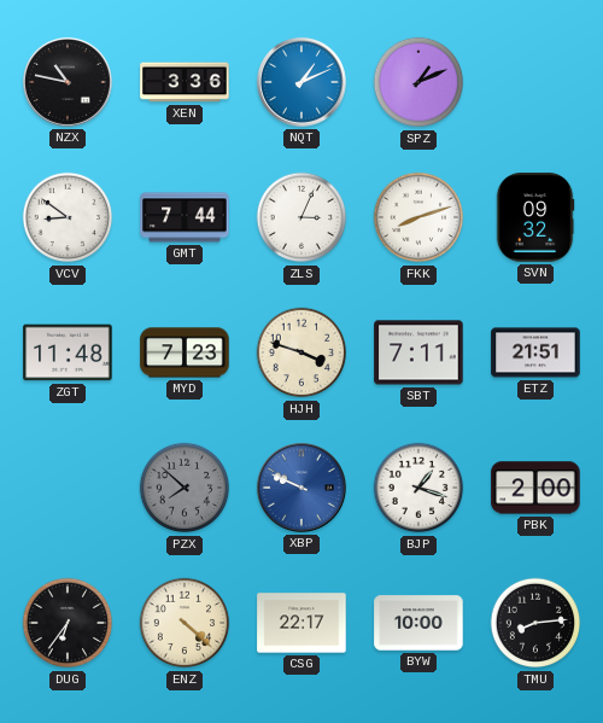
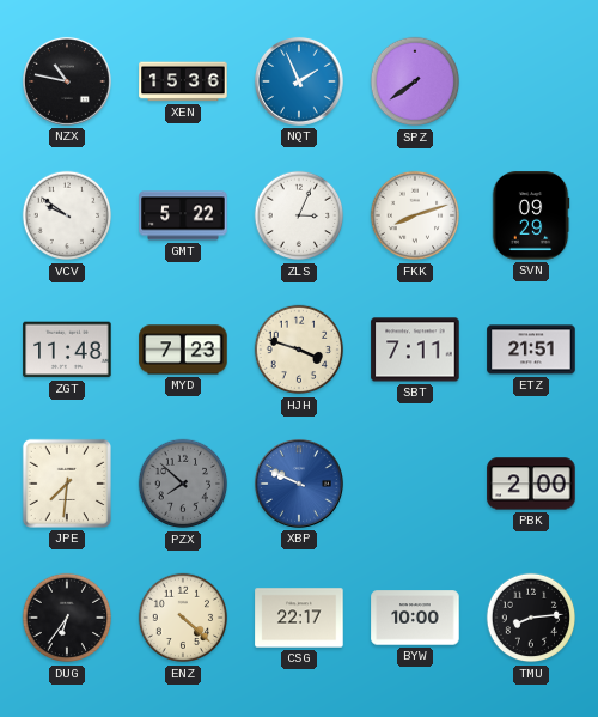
XEN: 3:36 -> 15:36 (183, 81)
NQT: 1:11 -> 1:56 (299, 81)
SPZ: 1:11 -> 7:39 (415, 81)
VCV: 8:51 -> 9:51 (67, 215)
GMT: 7:44 -> 5:22 (183, 215)
SVN: 09:32 -> 09:29 (531, 215)
JPE: none -> 7:31 (67, 484)
BJP: 1:18 -> none (418, 488)
